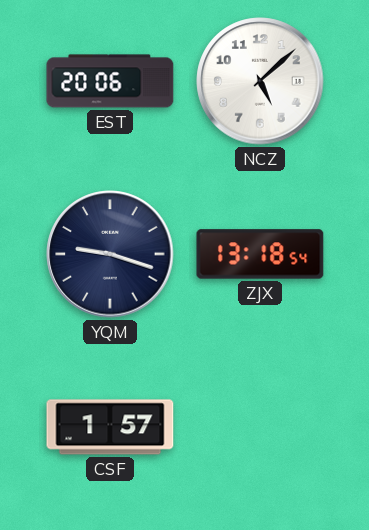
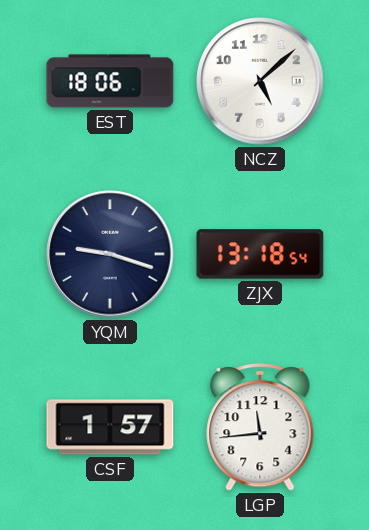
EST: 20:06 -> 18:06 (110, 81)
LGP: none -> 11:44 (260, 428)
